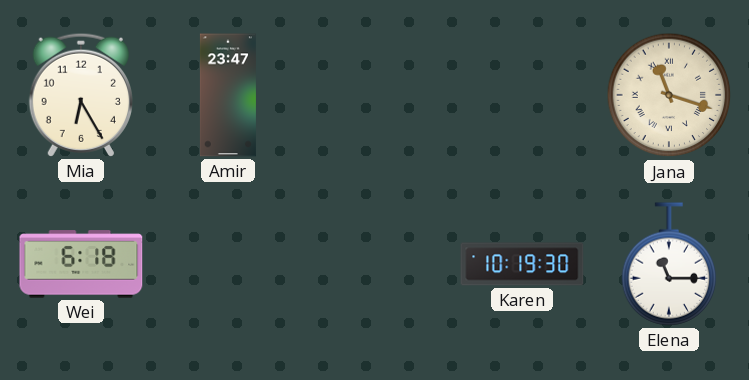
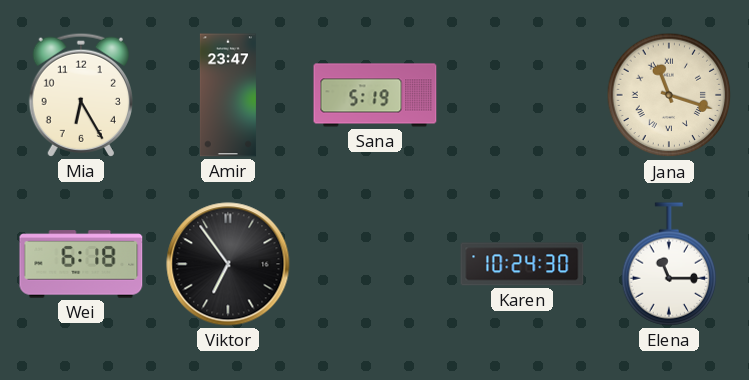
Sana: none -> 5:19 (375, 95)
Viktor: none -> 6:54 (228, 264)
Karen: 10:19 -> 10:24 (522, 264)
